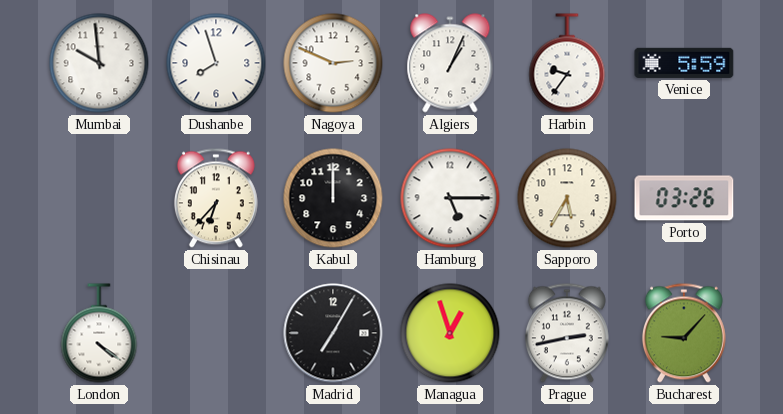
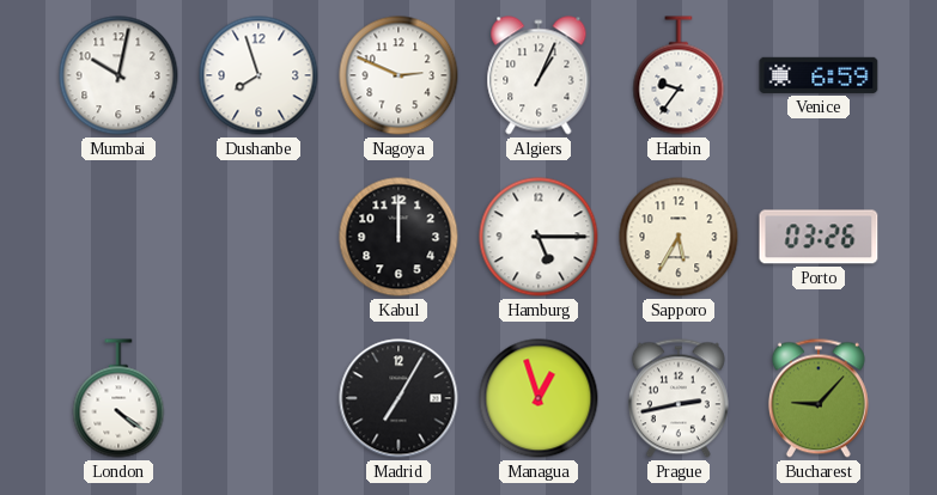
Mumbai: 9:59 -> 10:02 (118, 75)
Venice: 5:59 -> 6:59 (819, 75)
Chisinau: 6:37 -> none (216, 198)
